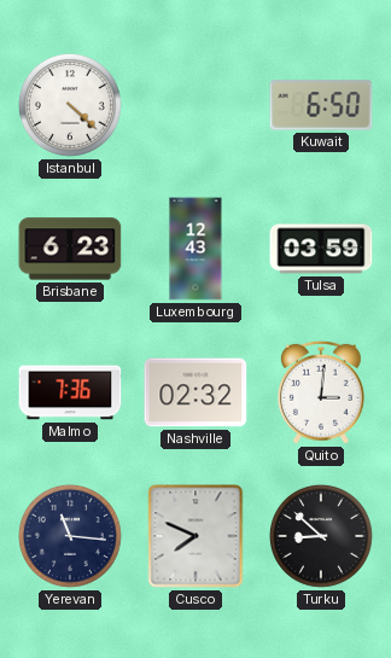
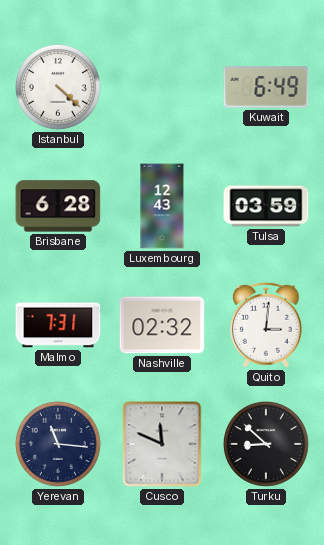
Kuwait: 6:50 -> 6:49 (266, 87)
Brisbane: 6:23 -> 6:28 (58, 206)
Malmo: 7:36 -> 7:31 (58, 325)
Cusco: 7:49 -> 11:49 (162, 444)
